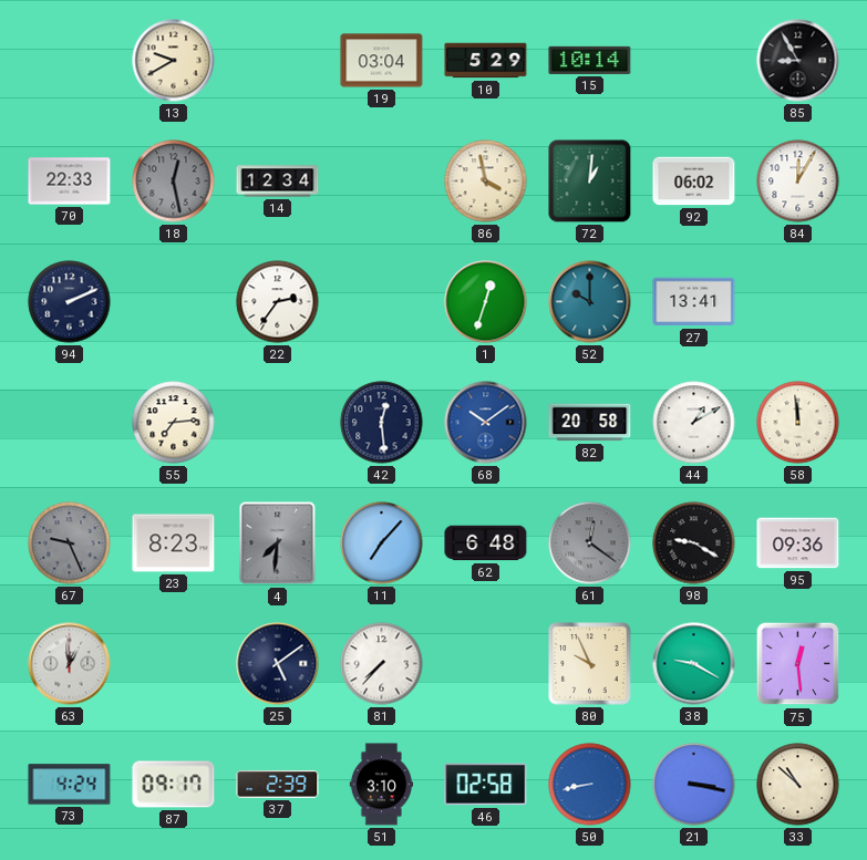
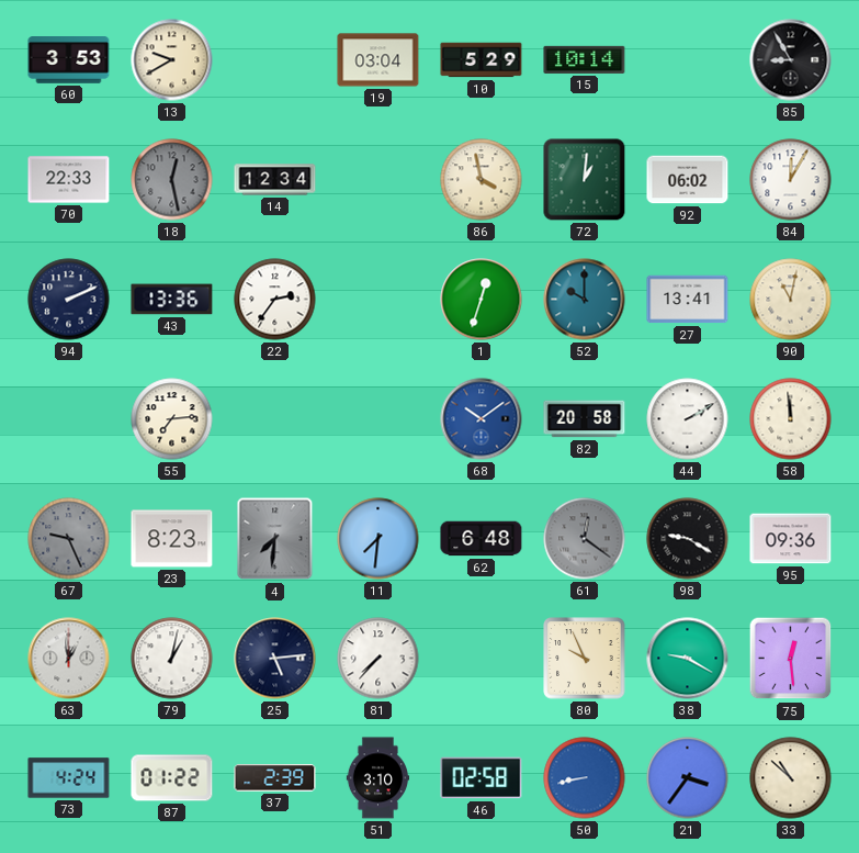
60: none -> 3:53 (69, 60)
43: none -> 13:36 (172, 300)
90: none -> 11:02 (791, 300)
42: 12:29 -> none (382, 423)
44: 1:10 -> 2:10 (688, 419)
11: 7:07 -> 7:31 (378, 539)
79: none -> 1:02 (172, 659)
25: 5:09 -> 5:14 (275, 659)
87: 09:17 -> 01:22 (172, 778)
21: 3:17 -> 3:36 (688, 778)
